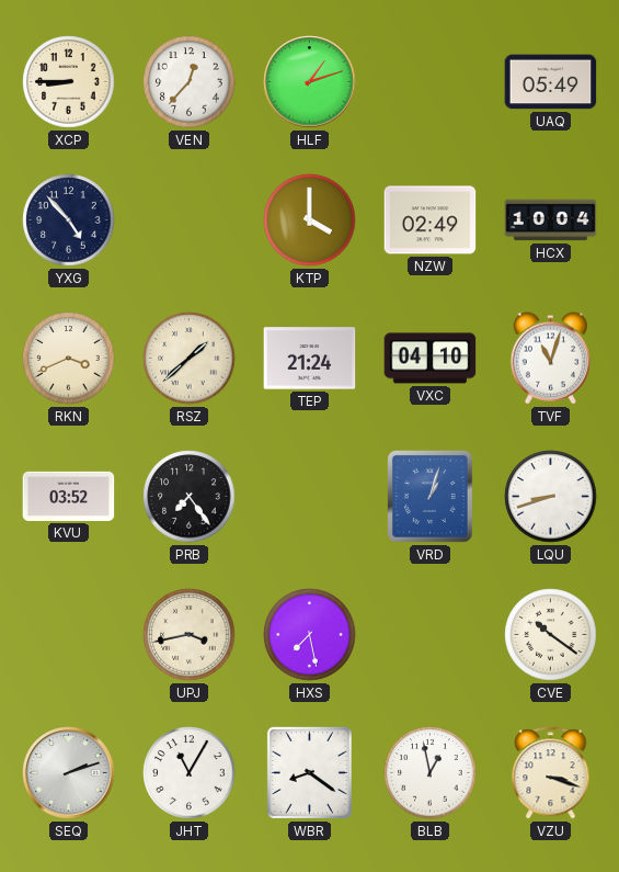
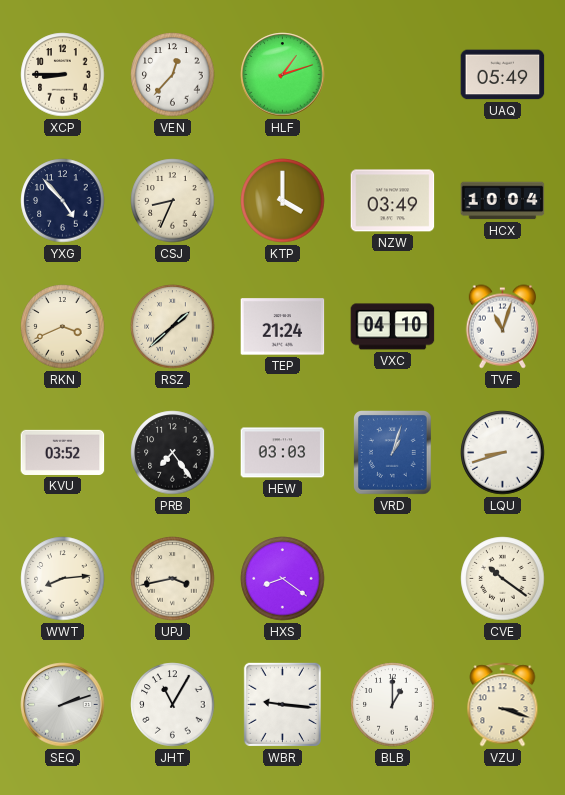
CSJ: none -> 8:34 (173, 201)
NZW: 02:49 -> 03:49 (393, 201)
HEW: none -> 03:03 (283, 453)
WWT: none -> 8:14 (63, 579)
HXS: 7:28 -> 8:21 (283, 579)
WBR: 8:21 -> 9:16 (282, 704)
BLB: 12:58 -> 1:00 (393, 705)
